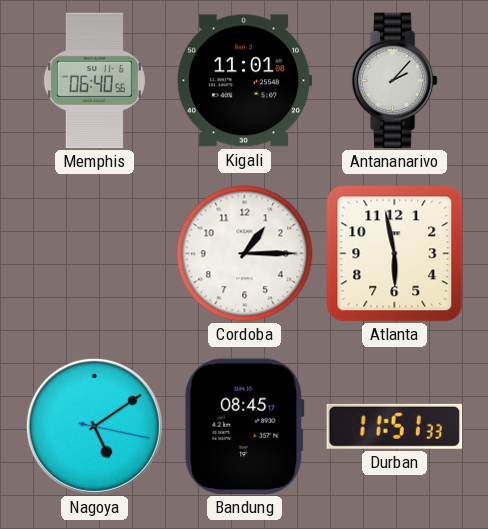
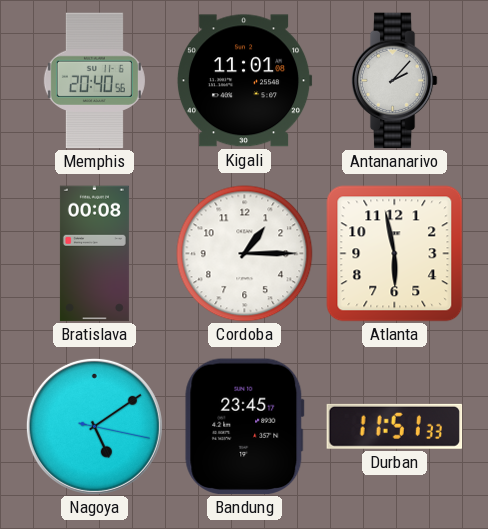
Memphis: 06:40 -> 20:40 (94, 81)
Bratislava: none -> 00:08 (94, 254)
Bandung: 08:45 -> 23:45 (245, 427)
